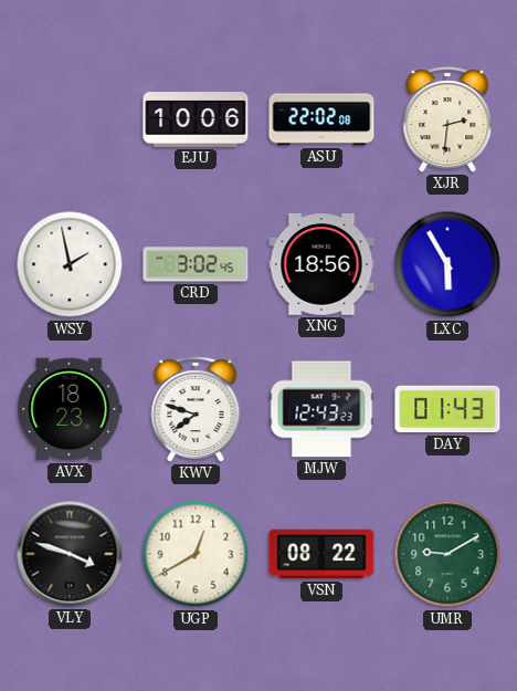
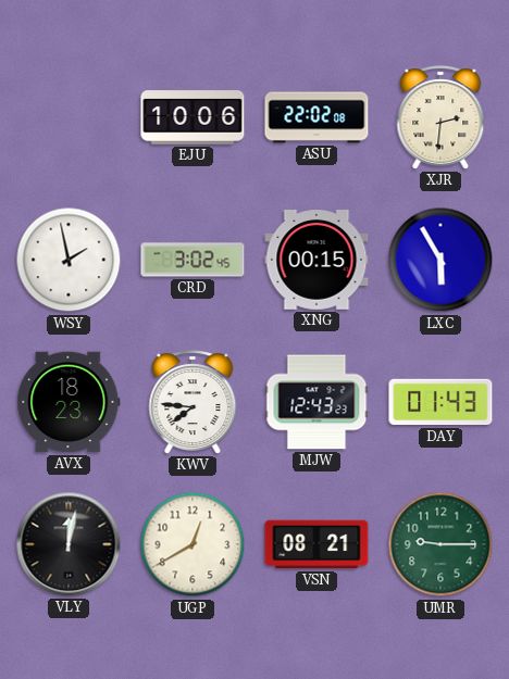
XNG: 18:56 -> 00:15 (316, 260)
KWV: 7:48 -> 7:46 (193, 402)
VLY: 3:48 -> 12:02 (69, 544)
VSN: 08:22 -> 08:21 (316, 544)
UMR: 9:10 -> 9:15 (440, 544)
